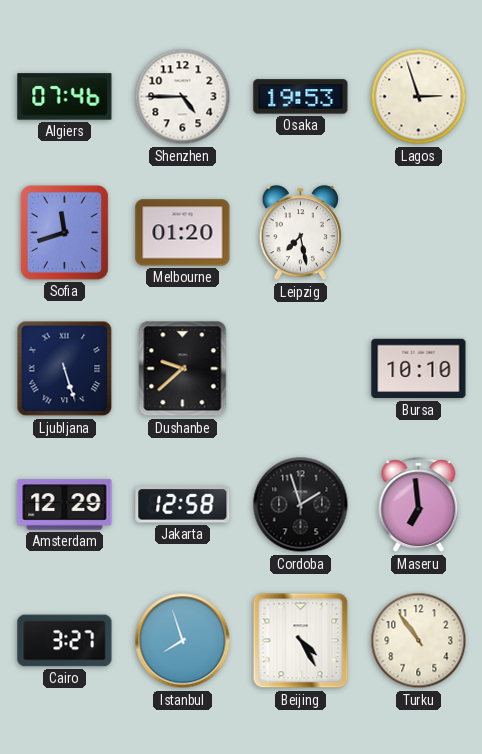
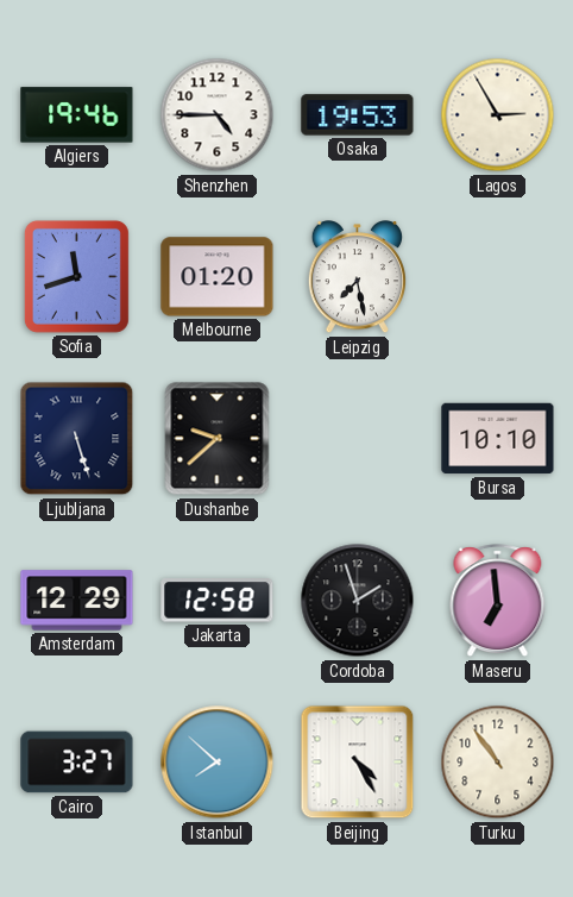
Algiers: 07:46 -> 19:46 (77, 115)
Lagos: 2:57 -> 2:55 (498, 115)
Istanbul: 7:57 -> 7:52 (218, 763)
